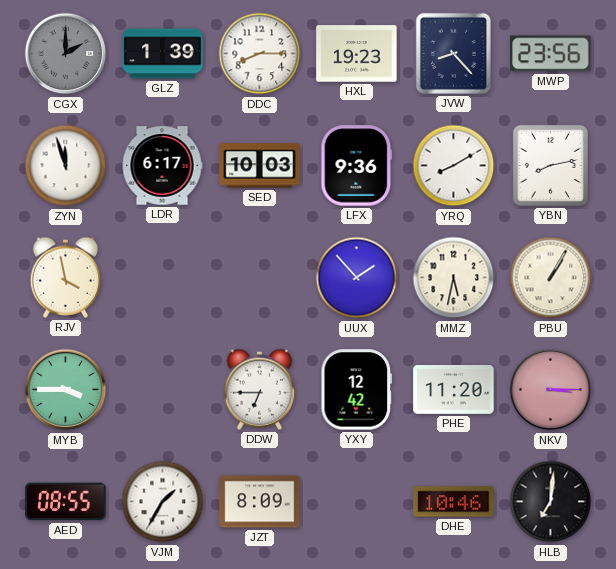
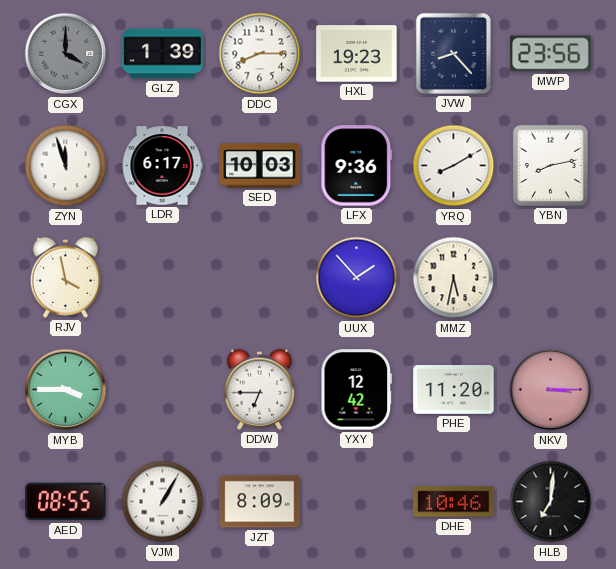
CGX: 2:00 -> 4:00 (66, 54)
PBU: 1:05 -> none (551, 278)
VJM: 1:35 -> 1:05 (163, 502)
